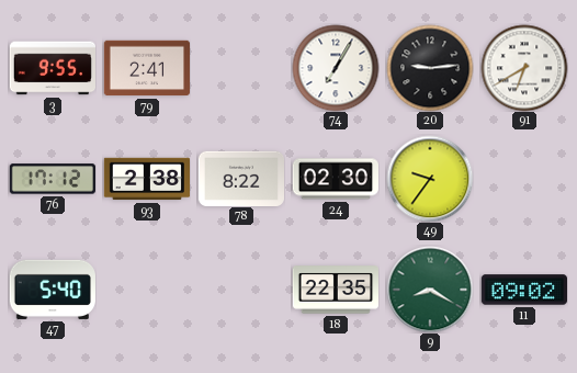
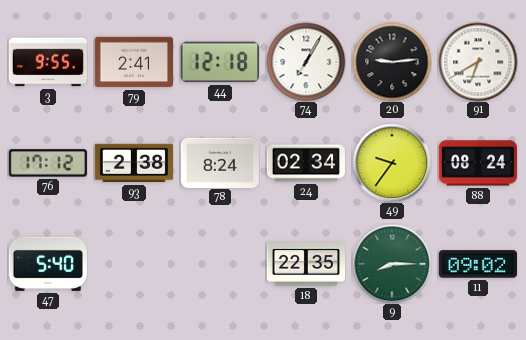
44: none -> 12:18 (220, 62)
78: 8:22 -> 8:24 (219, 162)
24: 02:30 -> 02:34 (305, 163)
88: none -> 08:24 (477, 163)
9: 8:20 -> 8:15 (392, 264)
